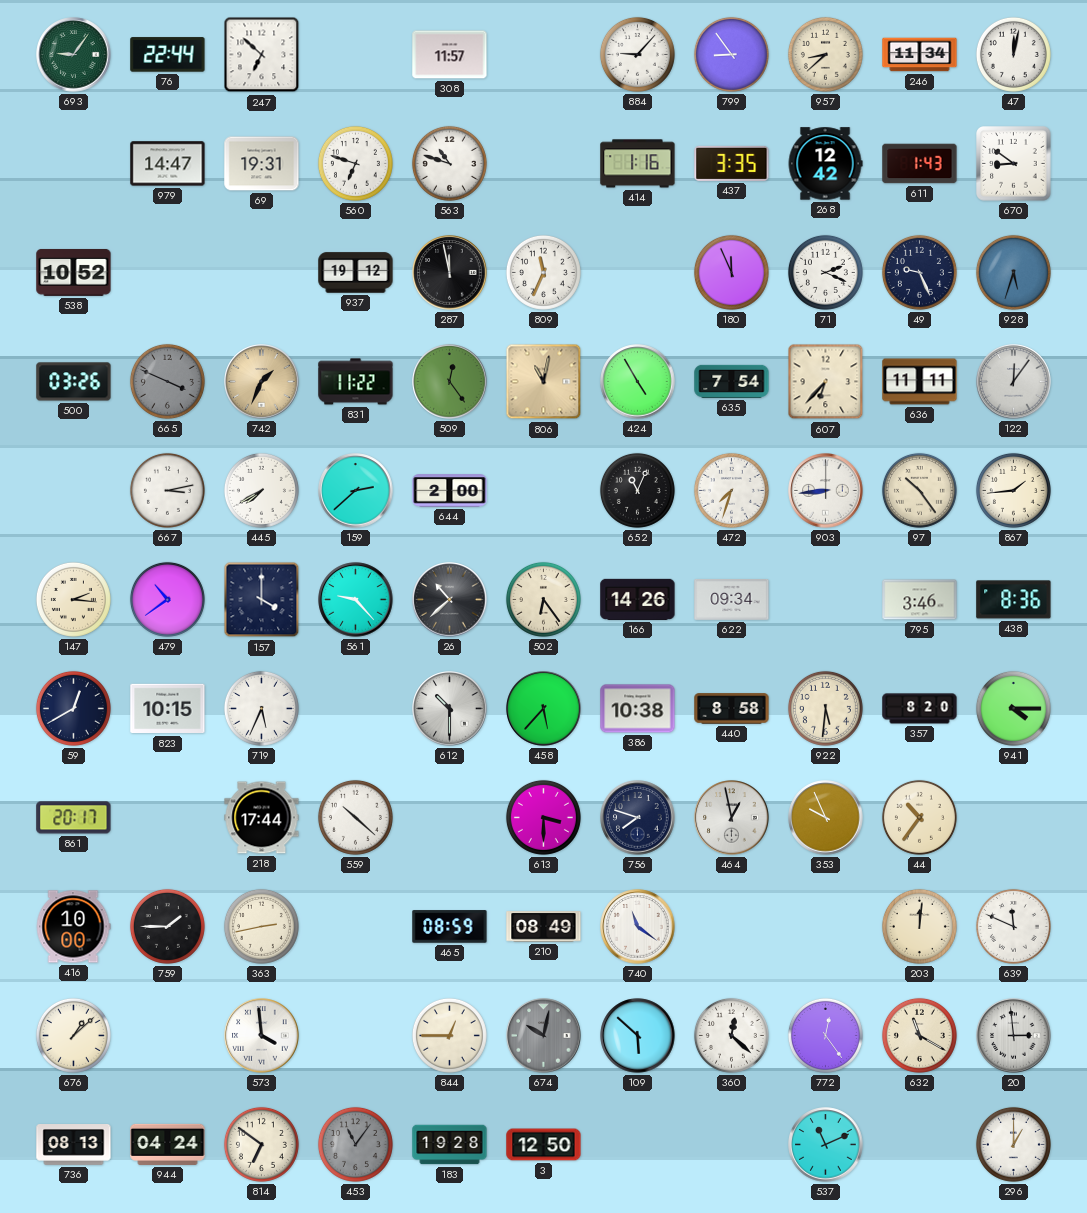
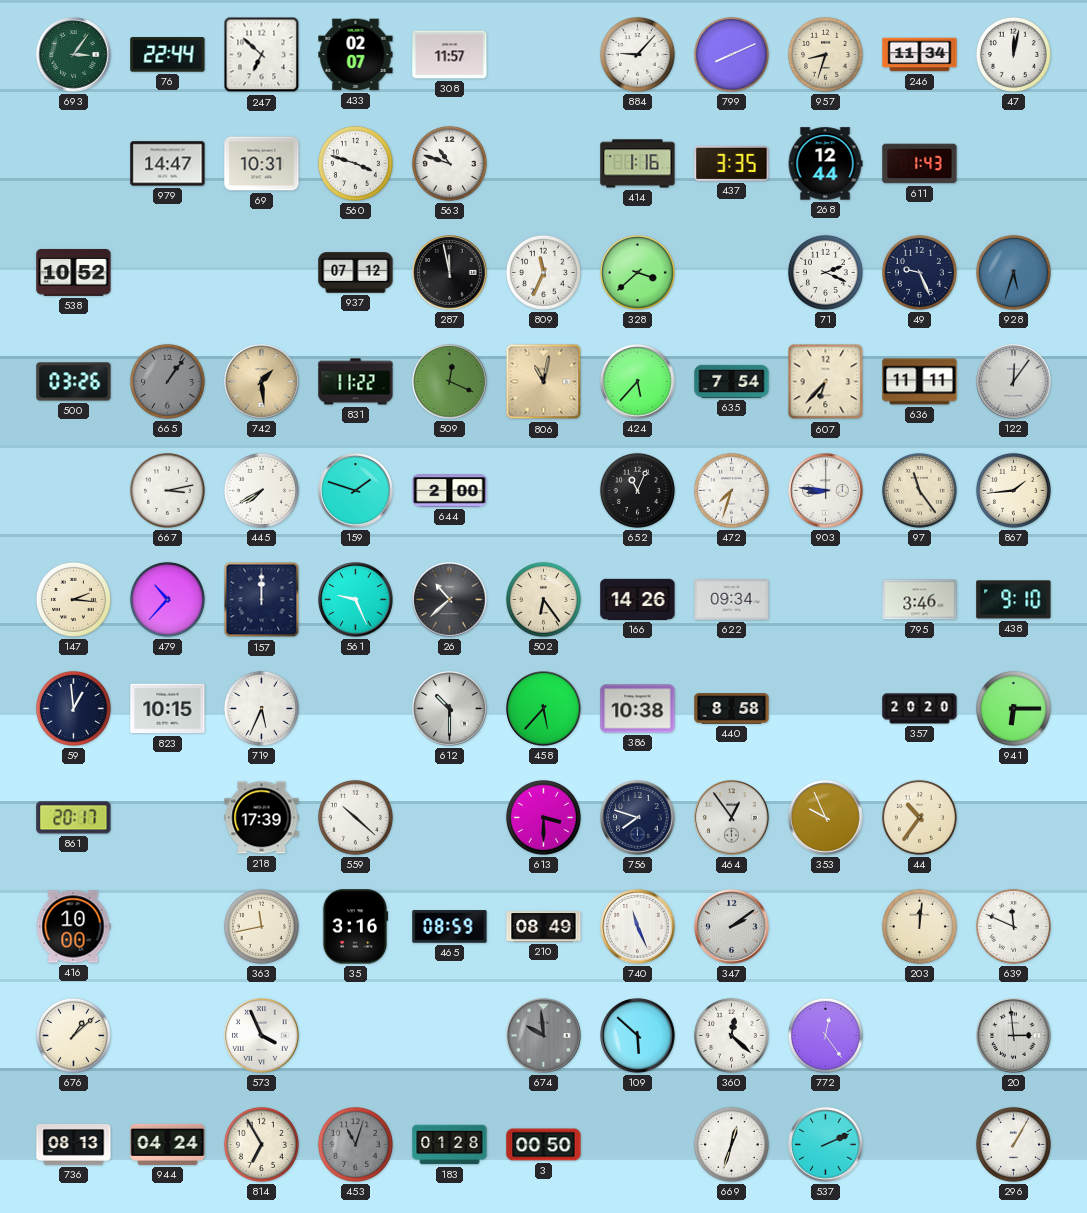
693: 9:06 -> 3:06 (74, 55)
433: none -> 02:07 (356, 55)
799: 8:54 -> 8:11 (731, 54)
957: 8:38 -> 8:33 (825, 54)
69: 19:31 -> 10:31 (262, 164)
560: 6:48 -> 3:48 (355, 163)
268: 12:42 -> 12:44 (825, 164)
670: 8:51 -> none (1014, 164)
937: 19:12 -> 07:12 (356, 273)
328: none -> 3:38 (637, 272)
180: 11:56 -> none (731, 272)
665: 3:49 -> 1:06 (167, 381)
742: 1:34 -> 1:29 (262, 382)
509: 12:24 -> 12:19 (450, 382)
424: 4:55 -> 5:37 (638, 382)
159: 2:38 -> 1:48 (356, 491)
903: 8:44 -> 8:46 (826, 491)
97: 10:24 -> 11:24 (919, 490)
479: 10:39 -> 10:37 (167, 599)
157: 4:00 -> 12:00 (262, 600)
561: 9:23 -> 9:26 (356, 600)
438: 8:36 -> 9:10 (1014, 600)
59: 12:40 -> 12:59 (73, 708)
922: 5:31 -> none (825, 708)
357: 8:20 -> 20:20 (920, 709)
941: 4:15 -> 6:15 (1013, 708)
218: 17:44 -> 17:39 (262, 818)
464: 12:58 -> 12:54 (732, 818)
759: 1:45 -> none (167, 926)
363: 2:43 -> 11:43 (261, 926)
35: none -> 3:16 (355, 927)
740: 11:21 -> 11:26 (638, 927)
347: none -> 2:09 (732, 927)
573: 3:59 -> 3:56 (262, 1036)
844: 12:45 -> none (449, 1035)
674: 10:02 -> 9:59 (544, 1036)
632: 11:20 -> none (919, 1035)
814: 6:51 -> 6:55 (261, 1144)
453: 11:06 -> 11:03 (355, 1144)
183: 19:28 -> 01:28 (450, 1145)
3: 12:50 -> 00:50 (544, 1145)
669: none -> 12:33 (731, 1144)
537: 11:11 -> 2:11 (826, 1145)
296: 1:00 -> 1:05 (1013, 1144)
